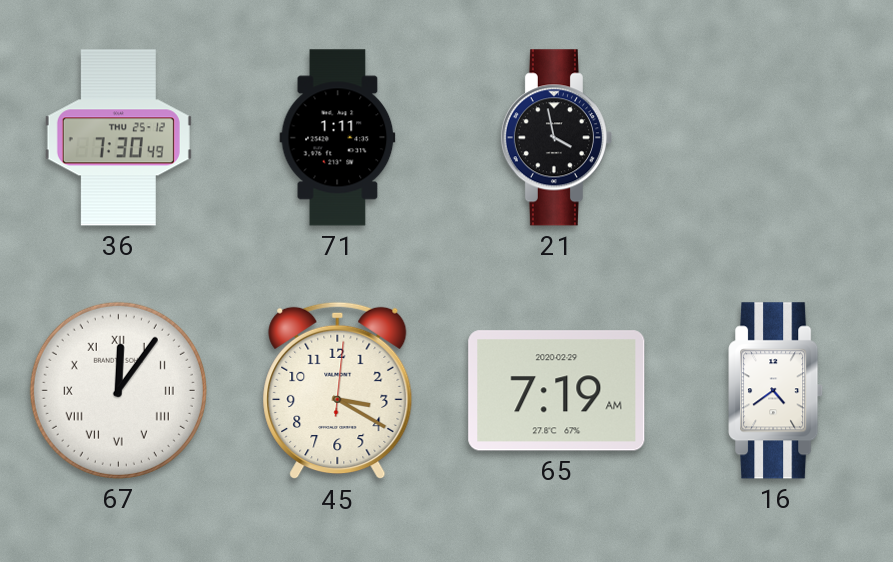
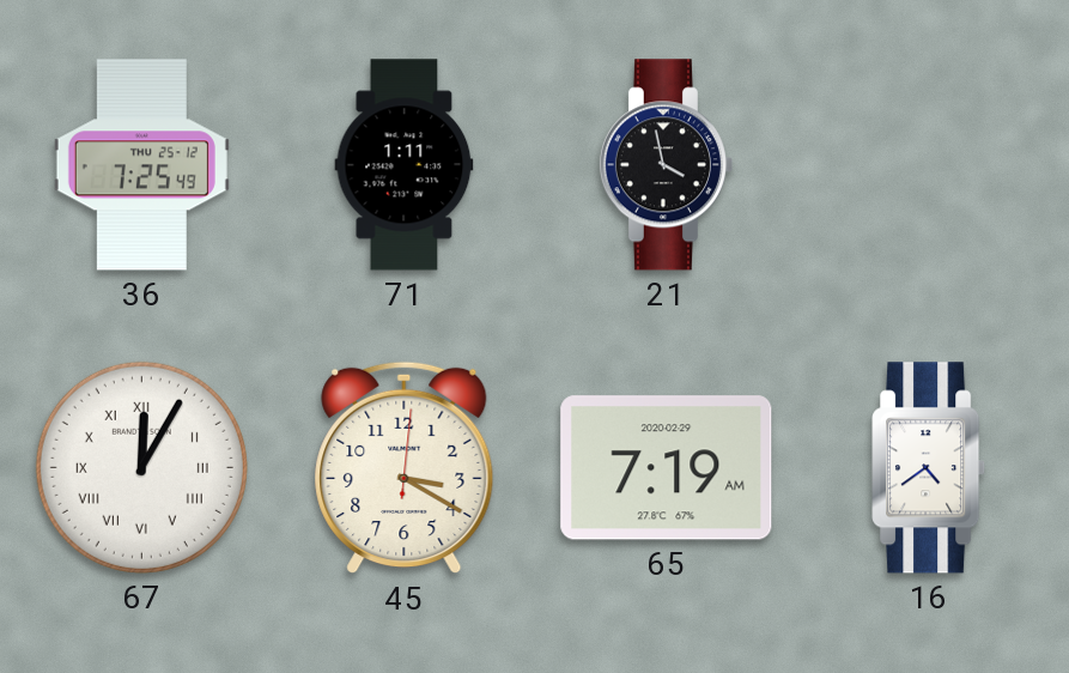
36: 7:30 -> 7:25 (141, 165)
67: 12:06 -> 12:05 (141, 467)
